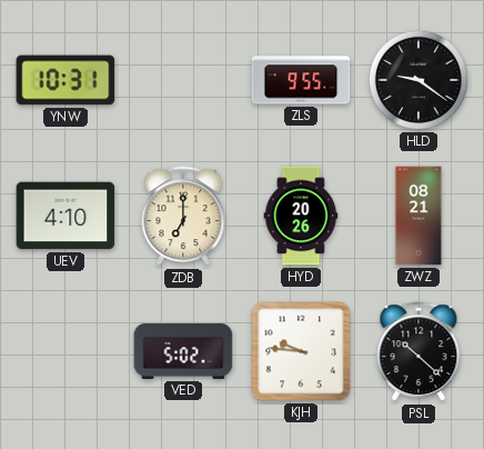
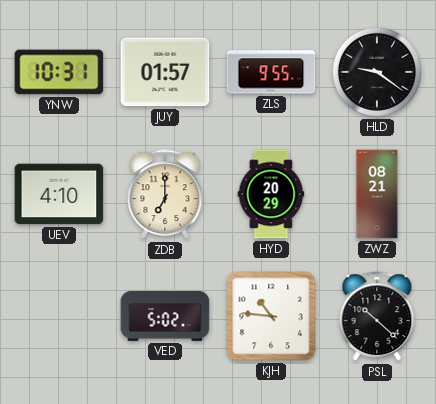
JUY: none -> 01:57 (165, 72)
HYD: 20:26 -> 20:29 (271, 194)
KJH: 9:46 -> 10:46 (271, 316)
